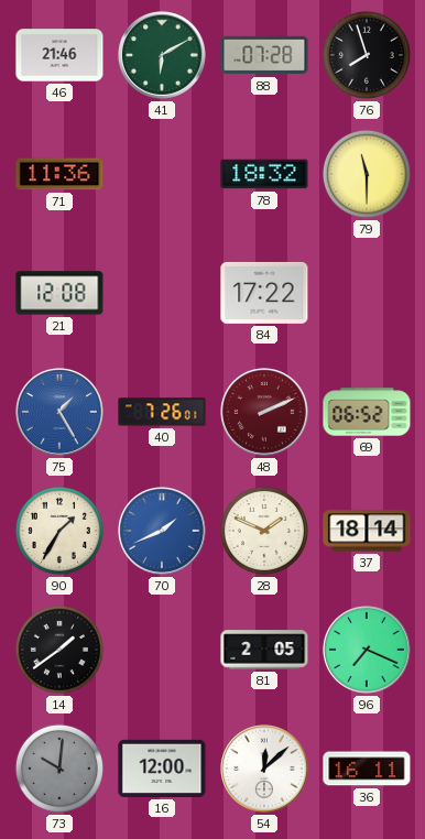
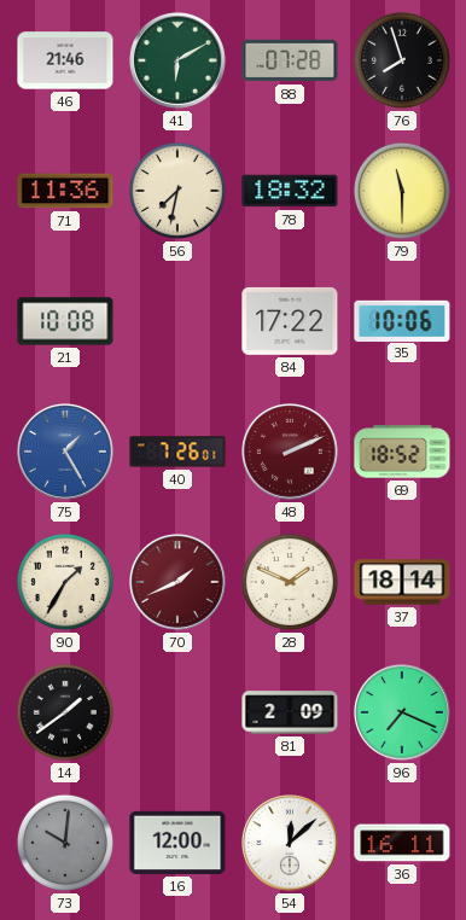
56: none -> 7:32 (177, 191)
21: 12:08 -> 10:08 (65, 321)
35: none -> 10:06 (402, 320)
69: 06:52 -> 18:52 (402, 452)
70 dial: blue -> burgundy (179, 583)
81: 2:05 -> 2:09 (290, 712)
